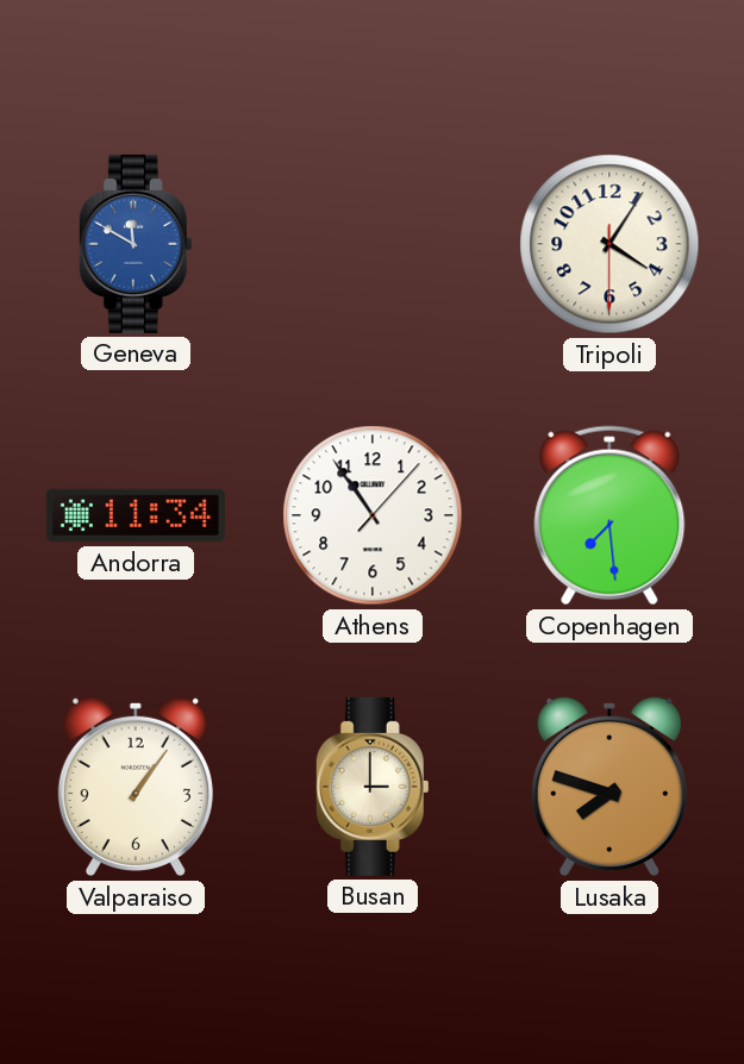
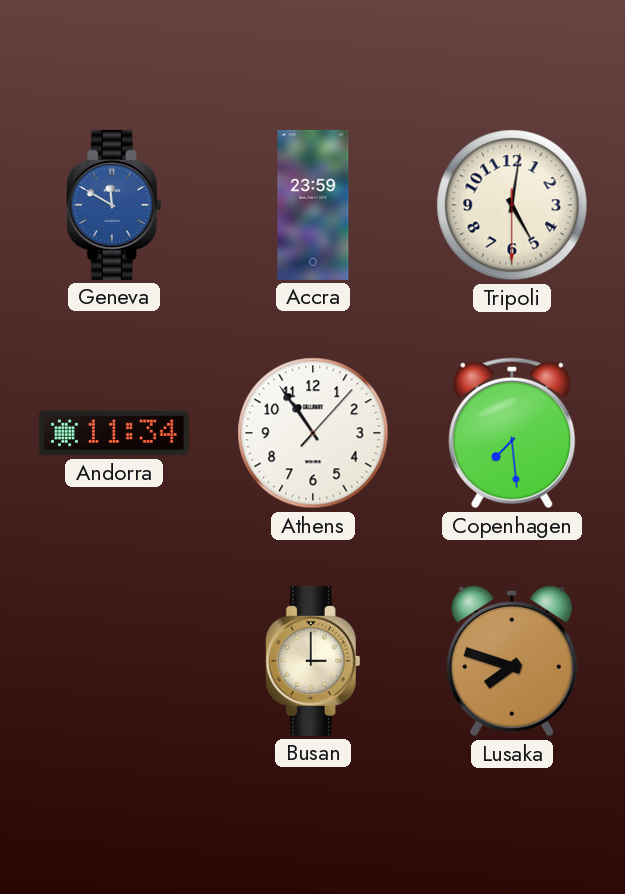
Accra: none -> 23:59 (313, 205)
Tripoli: 4:05 -> 5:01 (512, 205)
Valparaiso: 1:06 -> none (136, 787)
